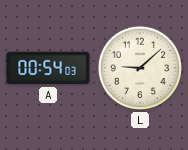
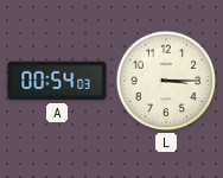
L: 9:08 -> 3:15 (166, 81)
